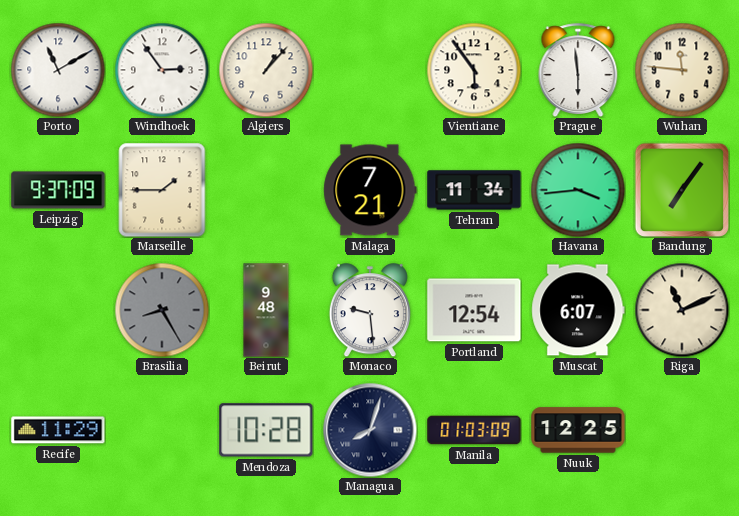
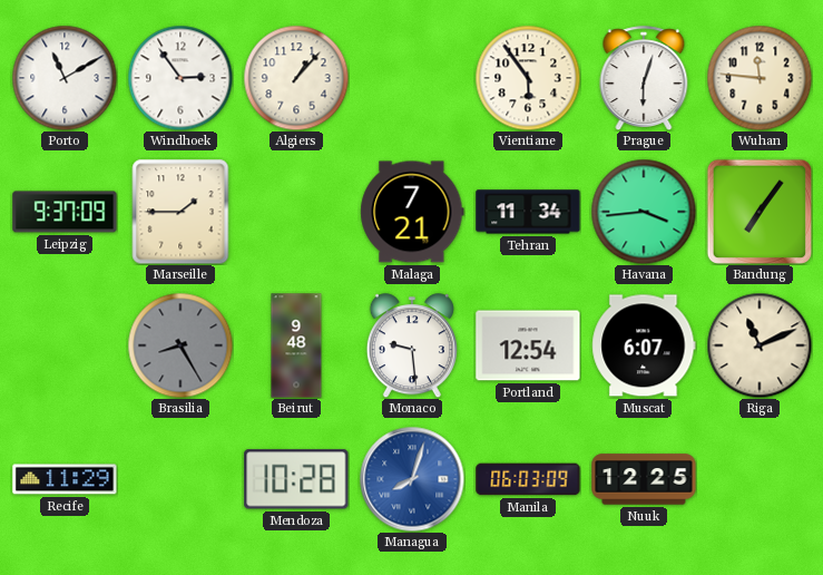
Prague: 5:59 -> 6:03 (644, 78)
Managua dial: navy -> blue (412, 479)
Manila: 01:03 -> 06:03 (528, 479)
